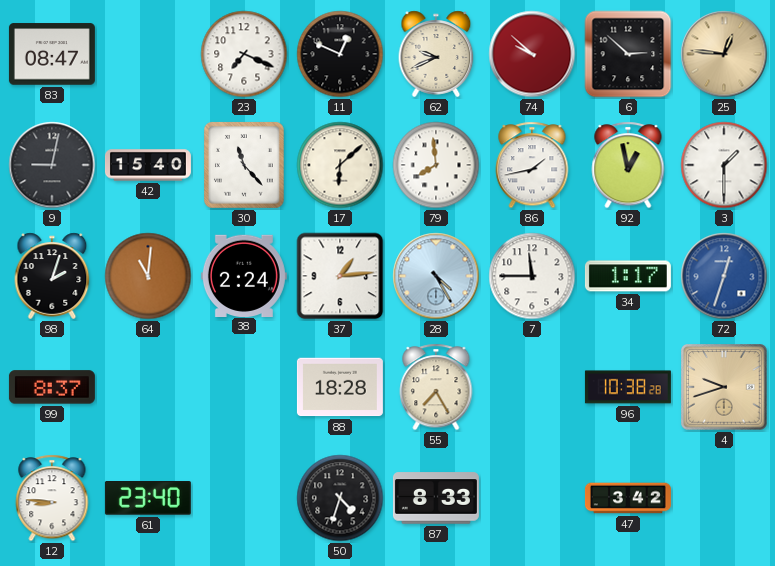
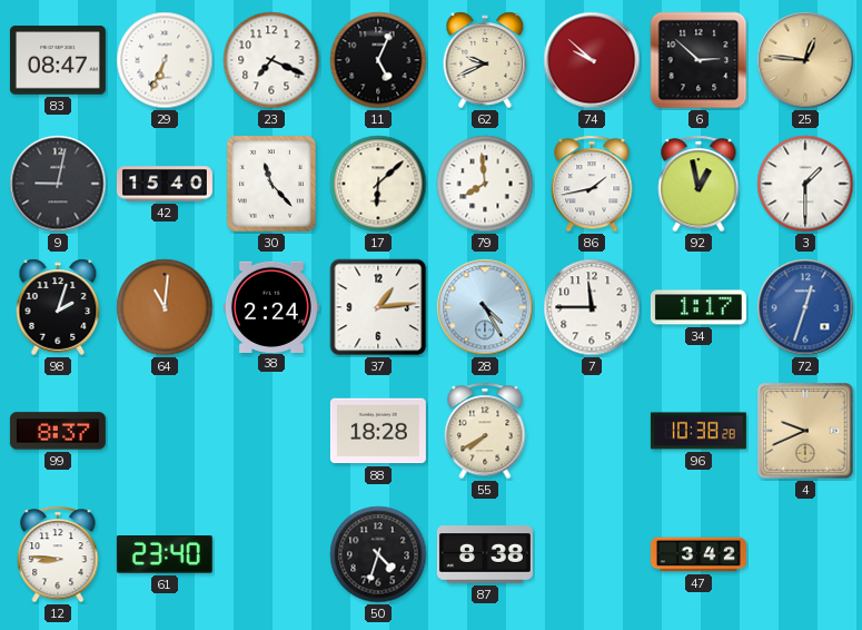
29: none -> 6:34 (165, 60)
11: 12:49 -> 5:04 (378, 60)
55: 7:25 -> 7:40 (485, 431)
4: 9:42 -> 9:41 (805, 431)
87: 8:33 -> 8:38 (485, 554)
